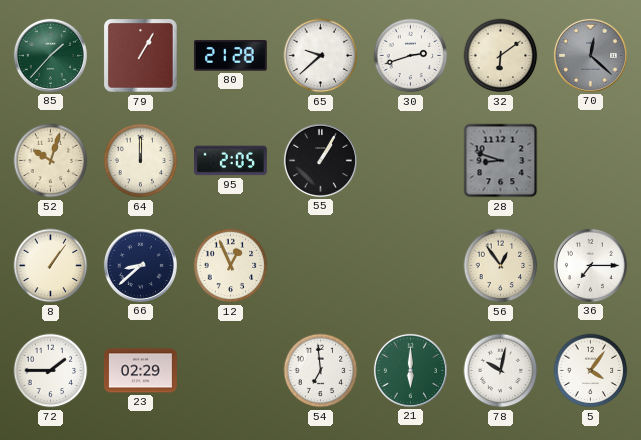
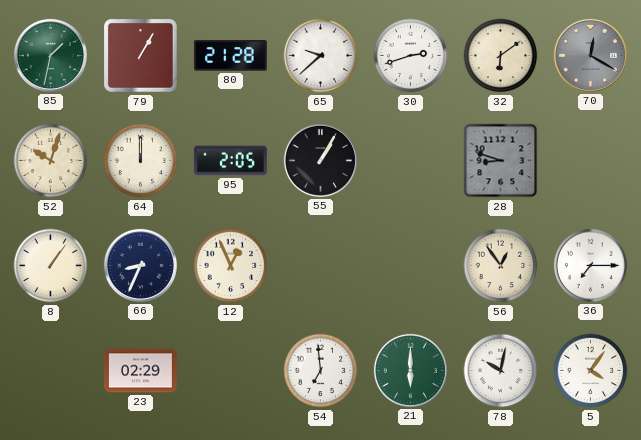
85: 1:37 -> 1:32 (50, 55)
70: 12:22 -> 12:20 (590, 55)
66: 8:38 -> 8:34 (140, 265)
72: 1:45 -> none (51, 371)
